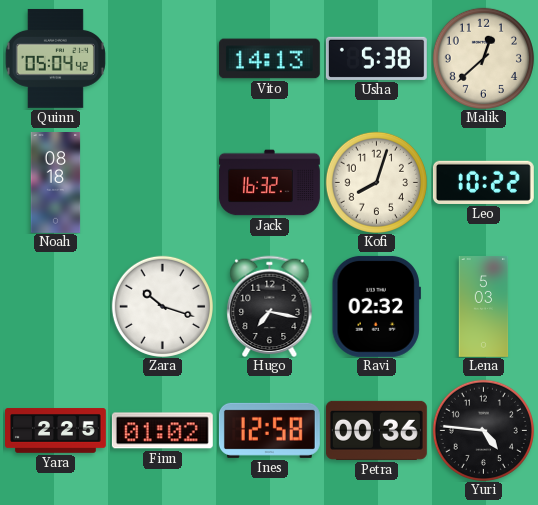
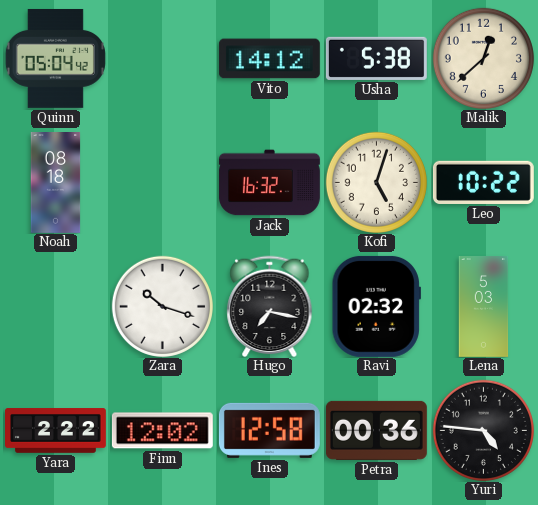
Vito: 14:13 -> 14:12 (269, 59)
Kofi: 8:03 -> 5:03 (376, 182)
Yara: 2:25 -> 2:22 (56, 431)
Finn: 01:02 -> 12:02 (162, 431)
